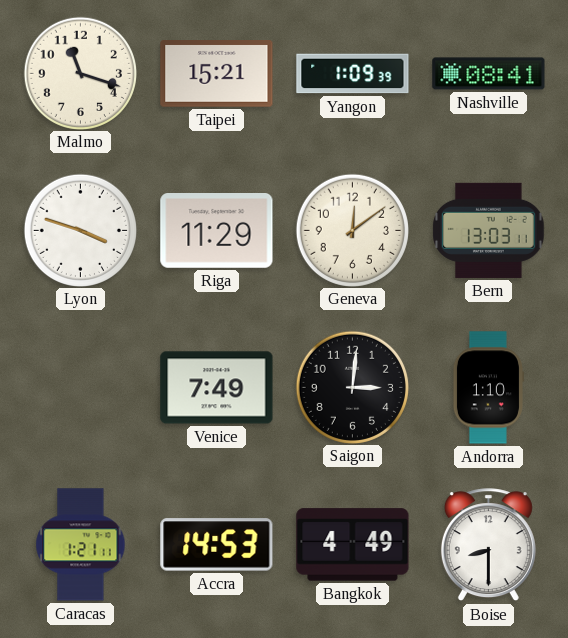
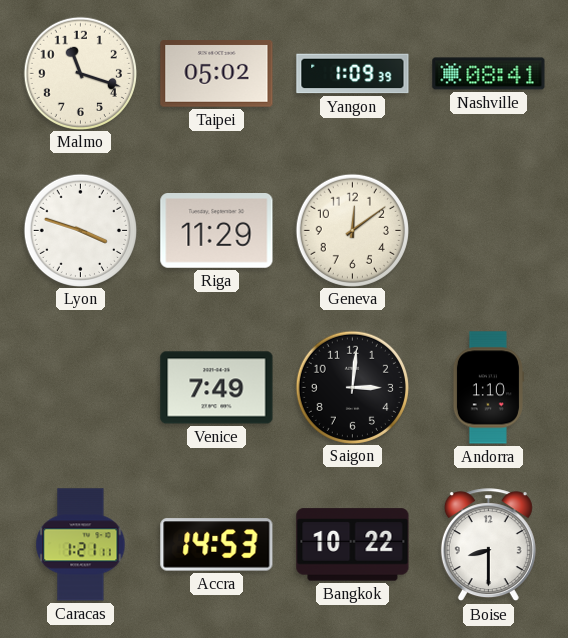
Taipei: 15:21 -> 05:02 (217, 74)
Bern: 13:03 -> none (489, 230)
Bangkok: 4:49 -> 10:22 (353, 545)
